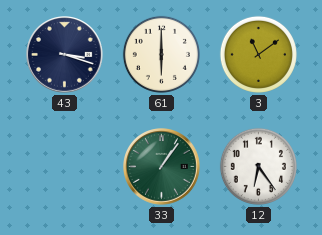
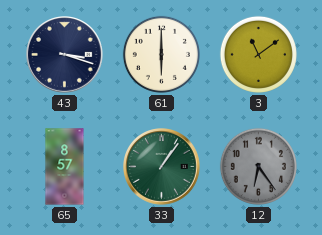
65: none -> 8:57 (65, 167)
12 dial: white -> grey (258, 166)
